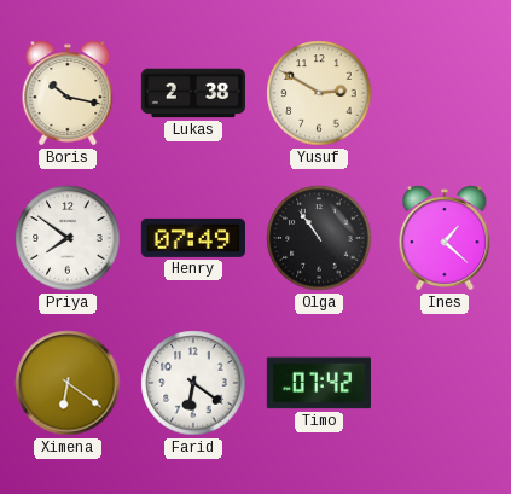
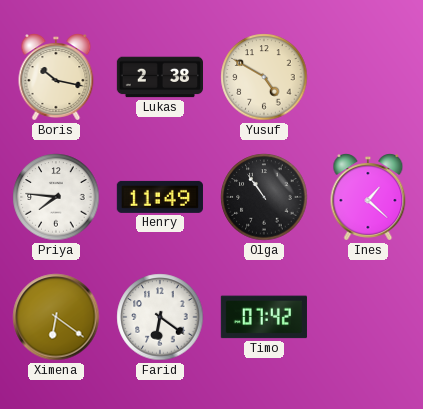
Yusuf: 2:50 -> 4:50 (264, 77)
Priya: 7:51 -> 7:46 (56, 197)
Henry: 07:49 -> 11:49 (160, 197)
